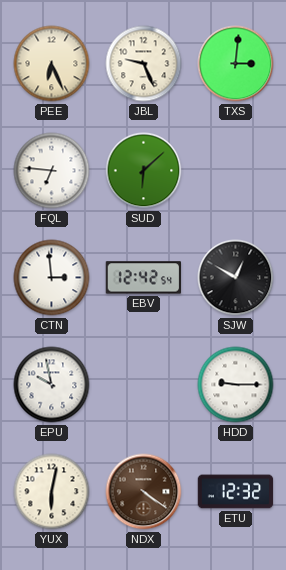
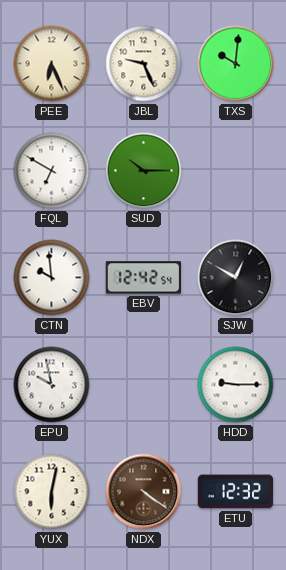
TXS: 3:01 -> 10:01 (236, 64)
FQL: 6:46 -> 6:50 (52, 171)
SUD: 6:08 -> 10:15 (144, 171)
CTN: 2:59 -> 9:59 (52, 278)
